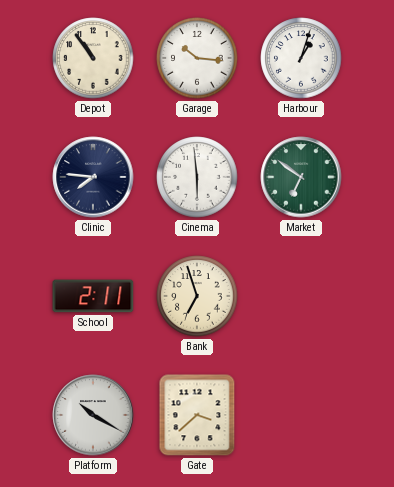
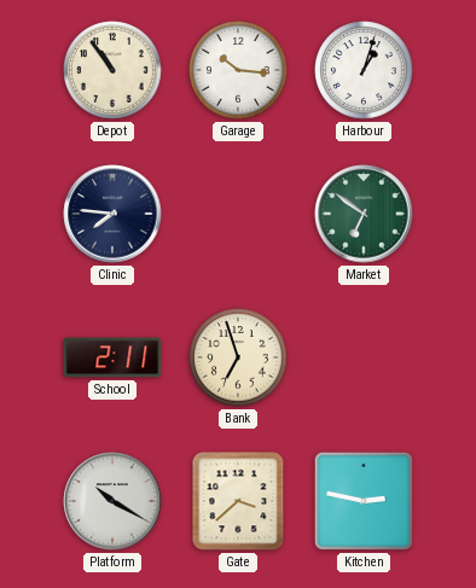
Cinema: 5:59 -> none (197, 177)
Kitchen: none -> 2:47 (364, 501)
